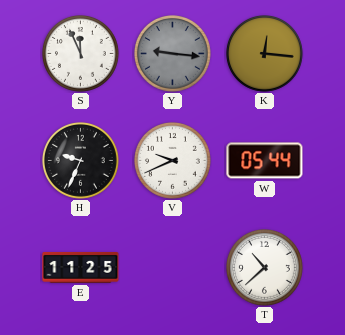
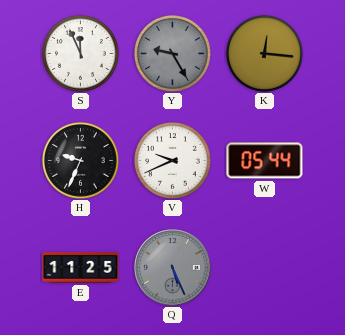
Y: 9:16 -> 9:25 (173, 54)
Q: none -> 5:26 (173, 268)
T: 10:38 -> none (265, 268)
